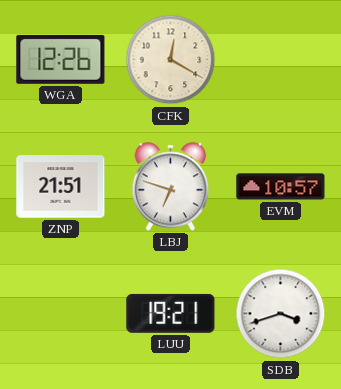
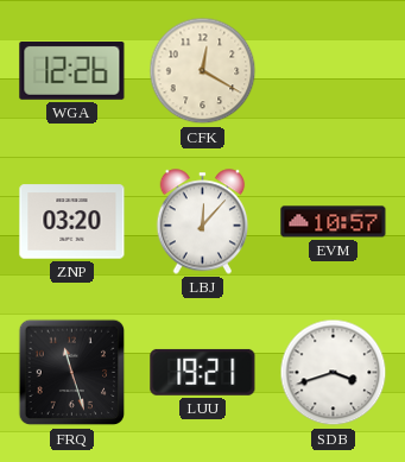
ZNP: 21:51 -> 03:20 (72, 222)
LBJ: 6:48 -> 12:07 (203, 222)
FRQ: none -> 11:27 (72, 373)
